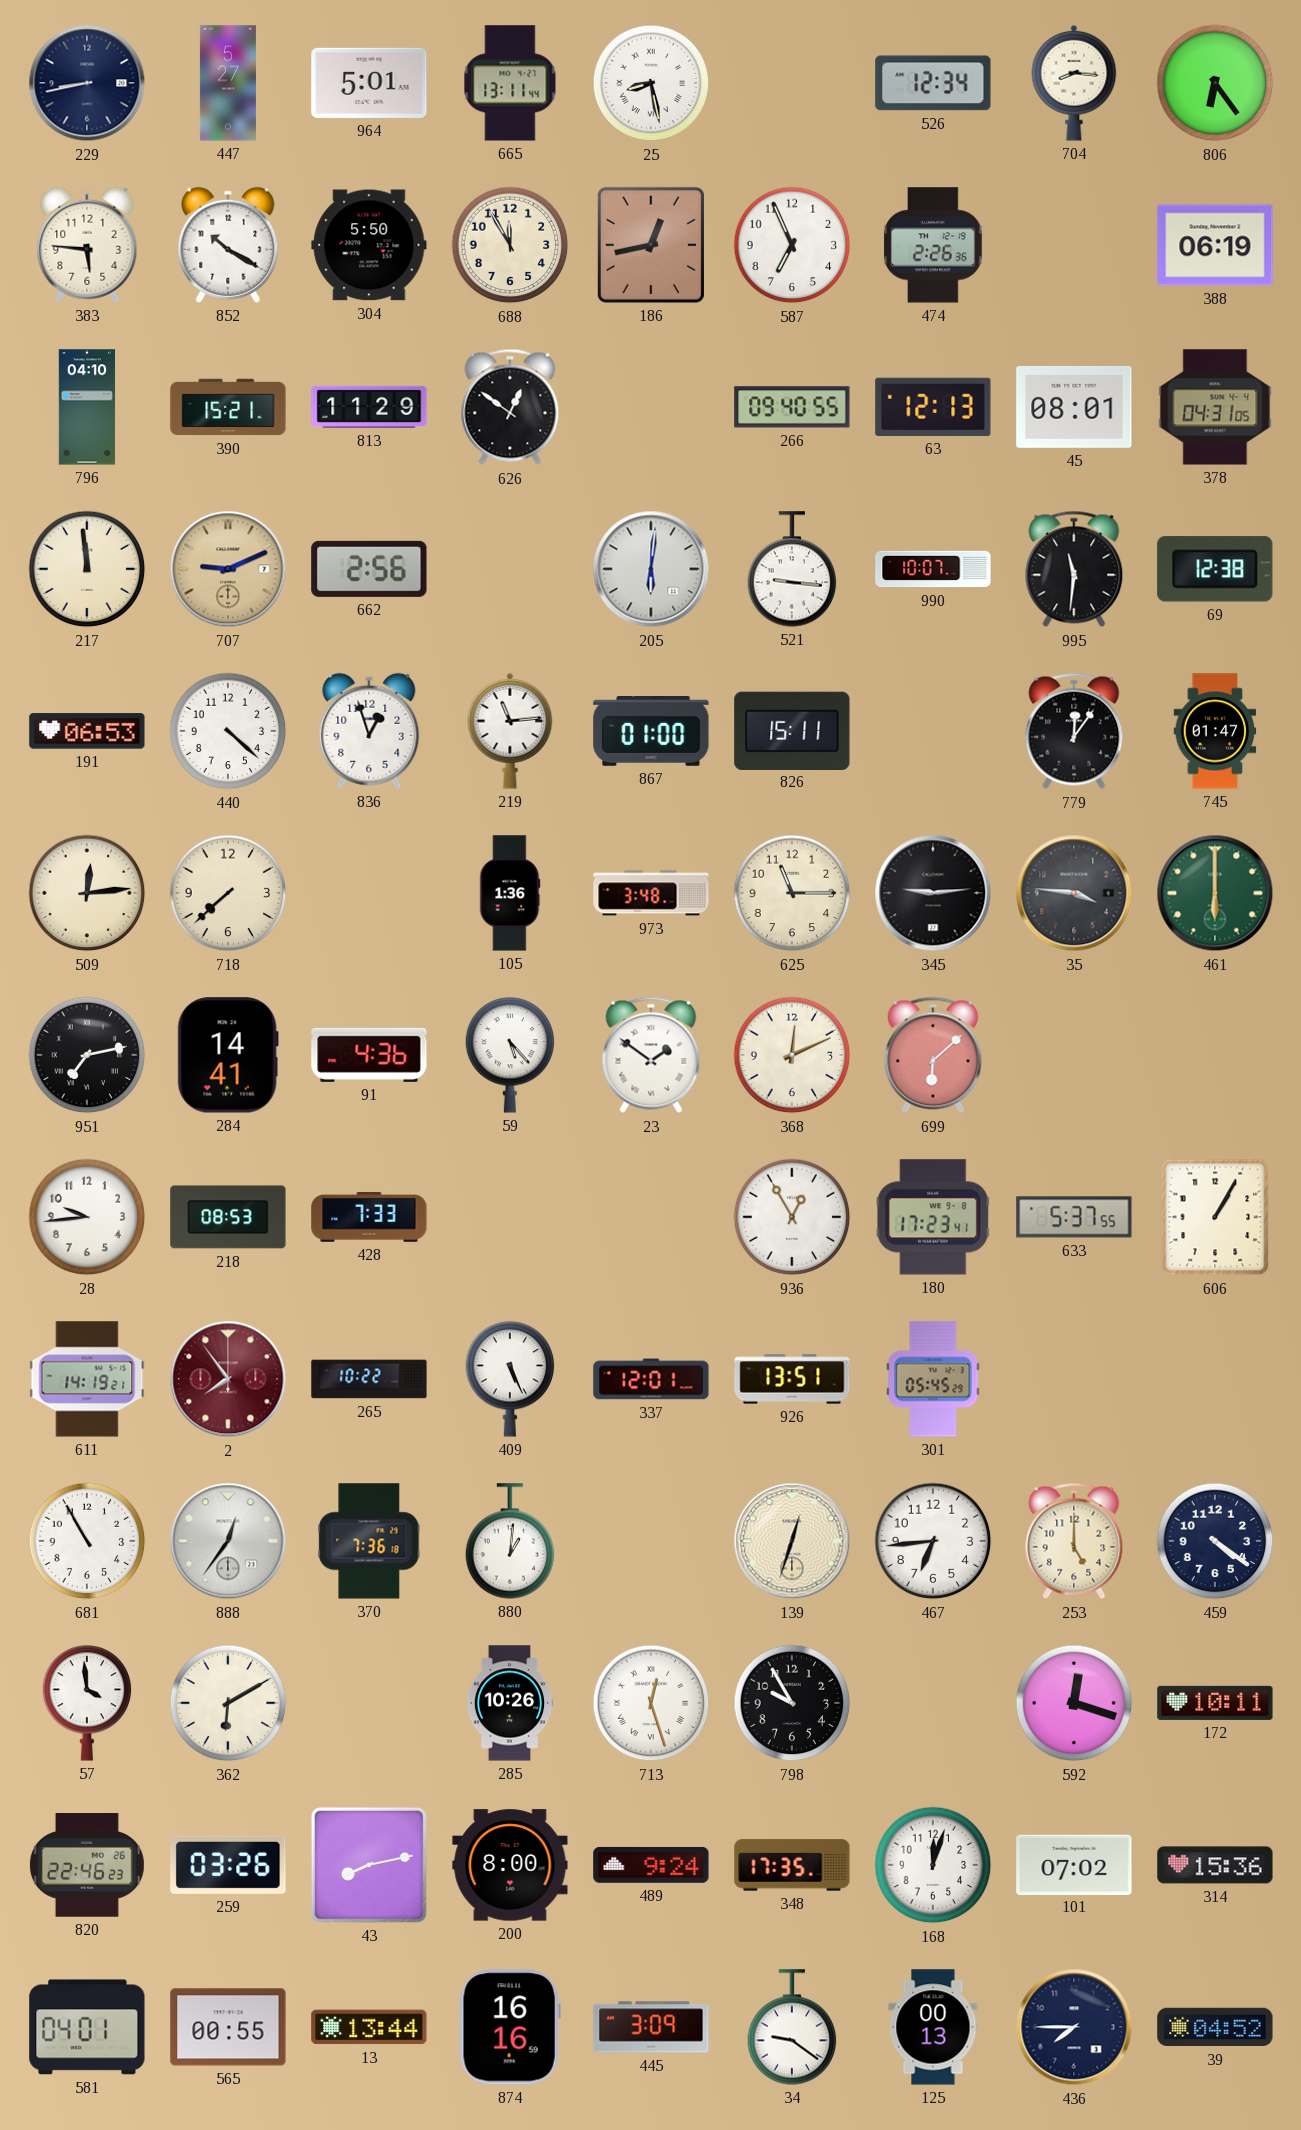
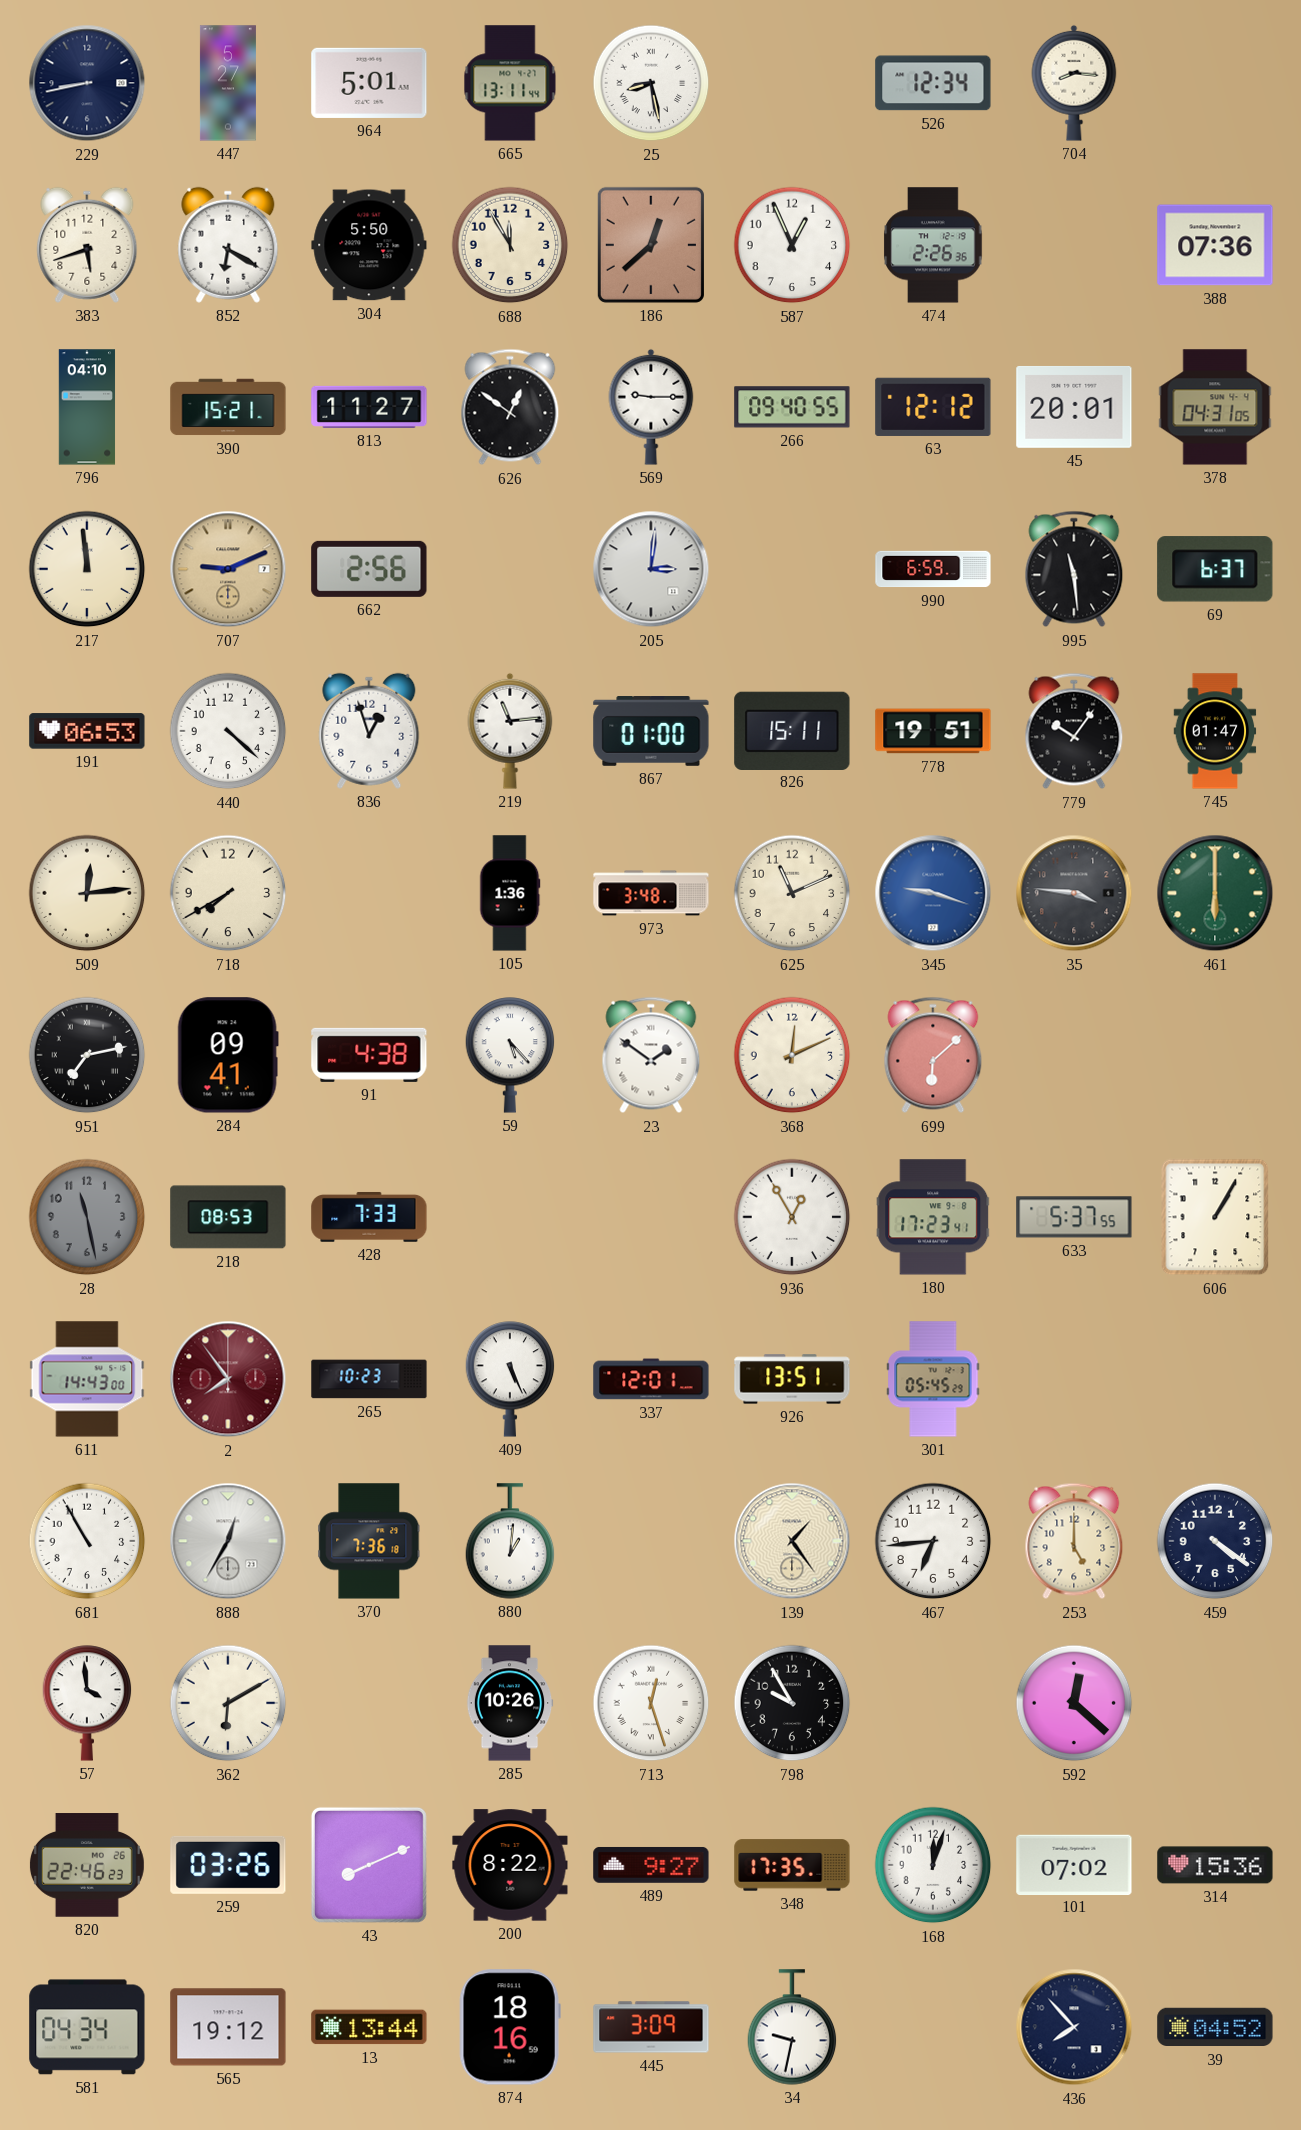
806: 6:24 -> none (1215, 83)
383: 5:46 -> 5:42 (87, 245)
852: 10:20 -> 6:20 (228, 245)
186: 12:43 -> 12:38 (651, 245)
587: 6:56 -> 12:56 (792, 245)
388: 06:19 -> 07:36 (1215, 245)
813: 11:29 -> 11:27 (369, 407)
569: none -> 9:15 (651, 407)
63: 12:13 -> 12:12 (933, 407)
45: 08:01 -> 20:01 (1074, 407)
205: 6:01 -> 3:01 (651, 569)
521: 9:16 -> none (792, 569)
990: 10:07 -> 6:59 (933, 569)
995: 11:31 -> 11:29 (1074, 569)
69: 12:38 -> 6:37 (1215, 569)
778: none -> 19:51 (933, 731)
779: 12:06 -> 10:06 (1074, 731)
718: 7:38 -> 7:40 (228, 893)
625: 11:15 -> 11:11 (792, 893)
345: 9:14 -> 9:18 (933, 893)
345 dial: black -> blue (933, 893)
284: 14:41 -> 09:41 (228, 1055)
91: 4:36 -> 4:38 (369, 1055)
28: 9:44 -> 11:28 (87, 1217)
28 dial: white -> grey (87, 1217)
611: 14:19 -> 14:43 (87, 1379)
265: 10:22 -> 10:23 (369, 1379)
888: 12:36 -> 12:35 (228, 1541)
139: 12:33 -> 1:24 (792, 1541)
592: 12:18 -> 12:22 (1074, 1703)
172: 10:11 -> none (1215, 1703)
43: 8:13 -> 8:11 (369, 1865)
200: 8:00 -> 8:22 (510, 1865)
489: 9:24 -> 9:27 (651, 1865)
581: 04:01 -> 04:34 (87, 2027)
565: 00:55 -> 19:12 (228, 2027)
874: 16:16 -> 18:16 (510, 2027)
34: 9:21 -> 9:32 (792, 2027)
125: 00:13 -> none (933, 2027)
436: 7:45 -> 7:53 (1074, 2027)
